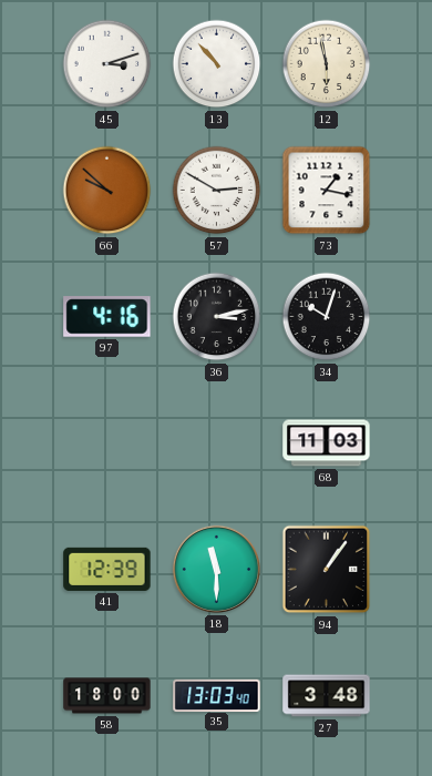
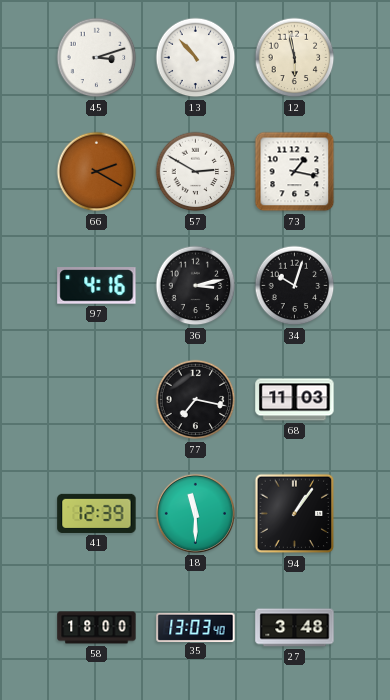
66: 9:52 -> 2:20 (97, 172)
77: none -> 7:17 (196, 400)
